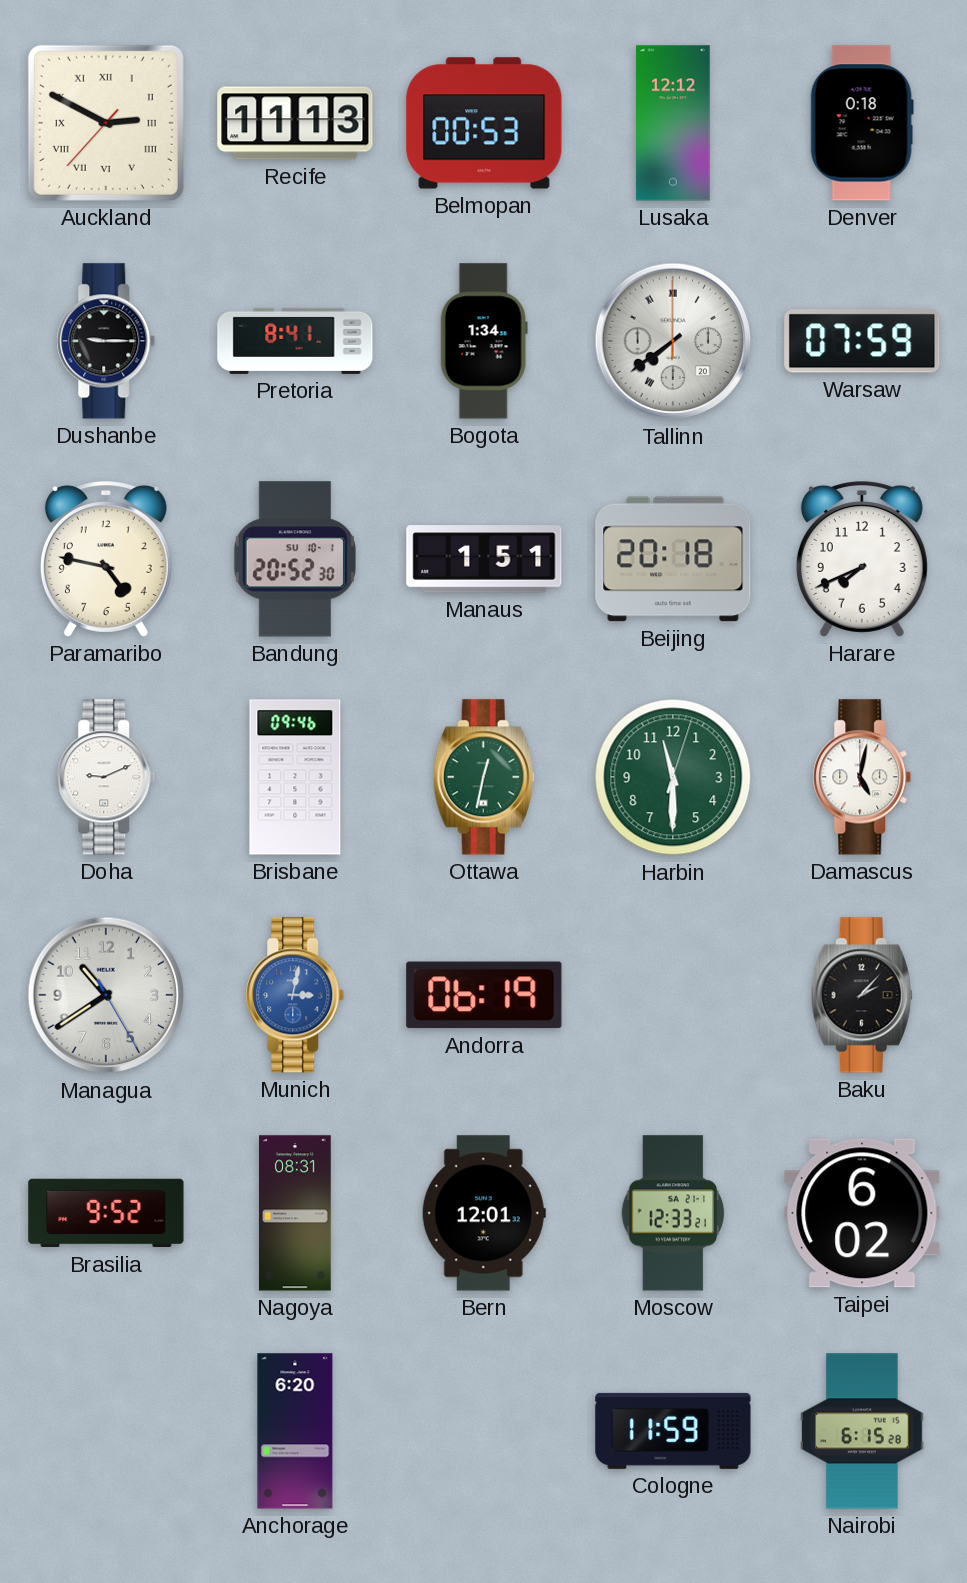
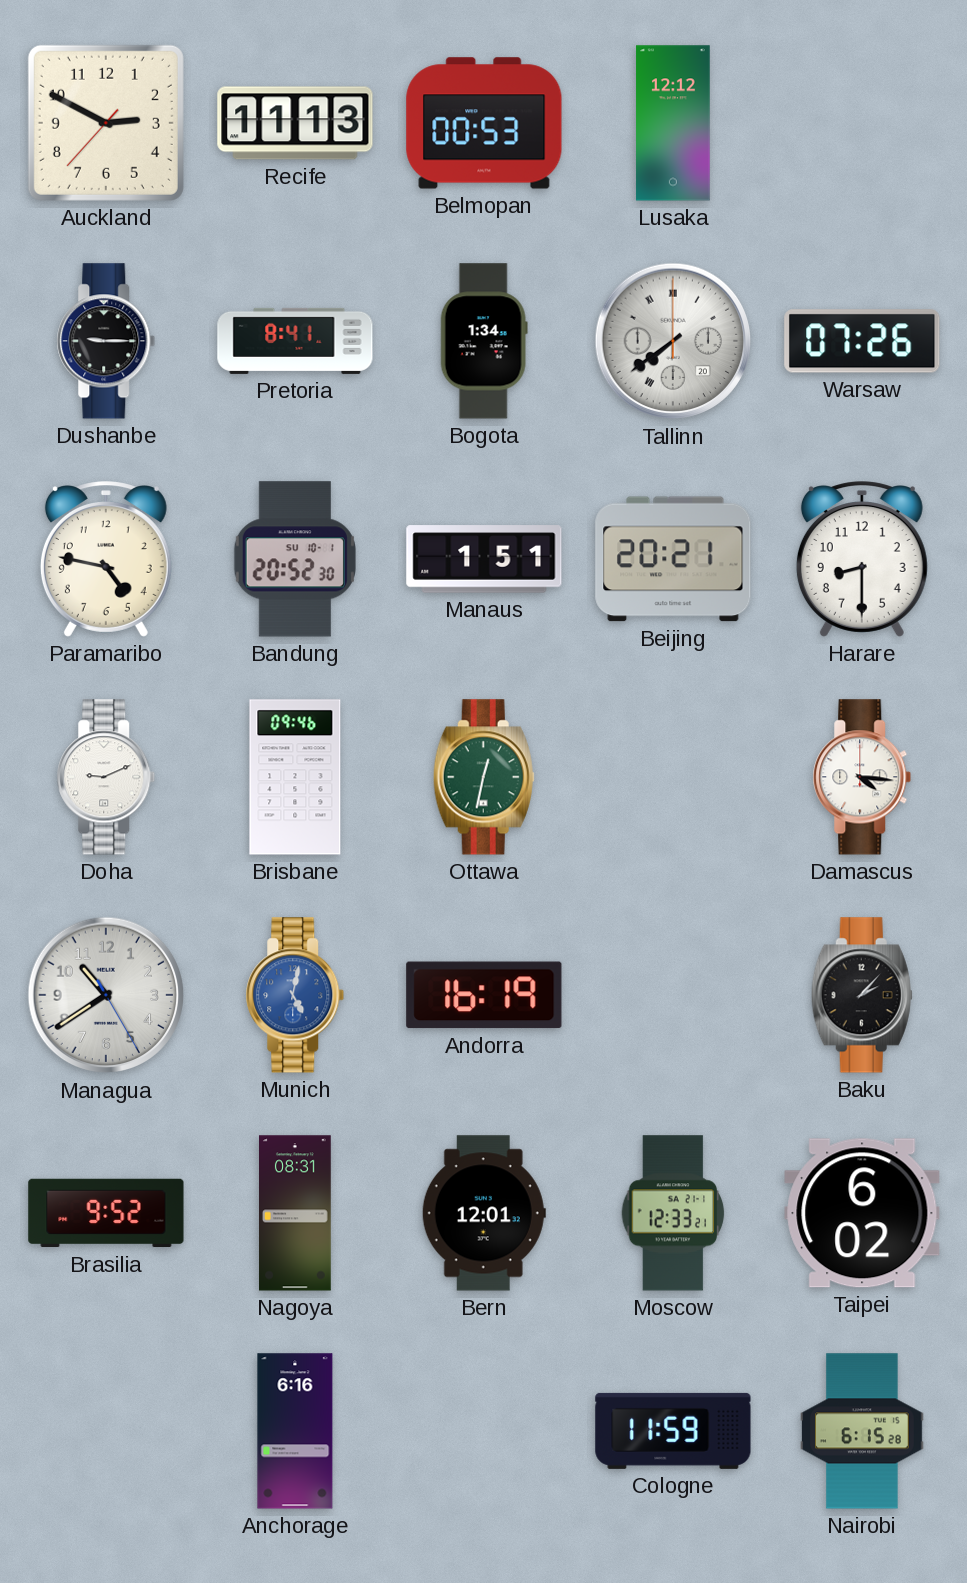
Auckland numerals: Roman -> Arabic (106, 123)
Denver: 0:18 -> none (862, 123)
Warsaw: 07:59 -> 07:26 (862, 341)
Beijing: 20:18 -> 20:21 (673, 559)
Harare: 7:41 -> 8:30 (862, 559)
Harbin: 11:30 -> none (673, 777)
Damascus: 5:02 -> 4:16 (862, 777)
Munich: 3:02 -> 5:02 (295, 995)
Andorra: 06:19 -> 16:19 (484, 995)
Anchorage: 6:20 -> 6:16 (295, 1431)
